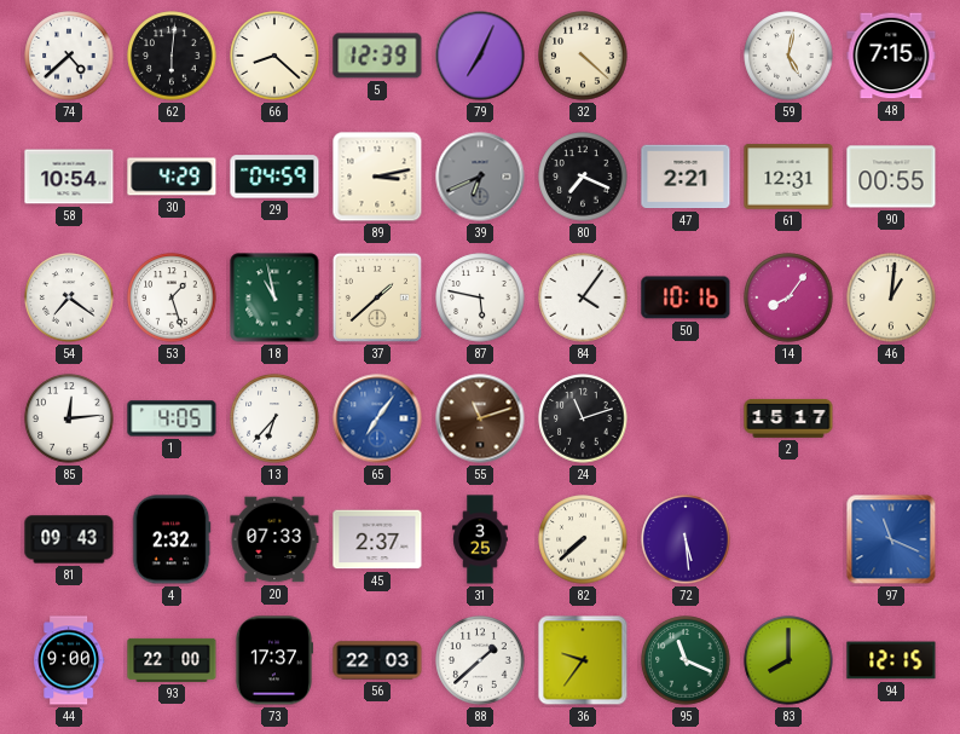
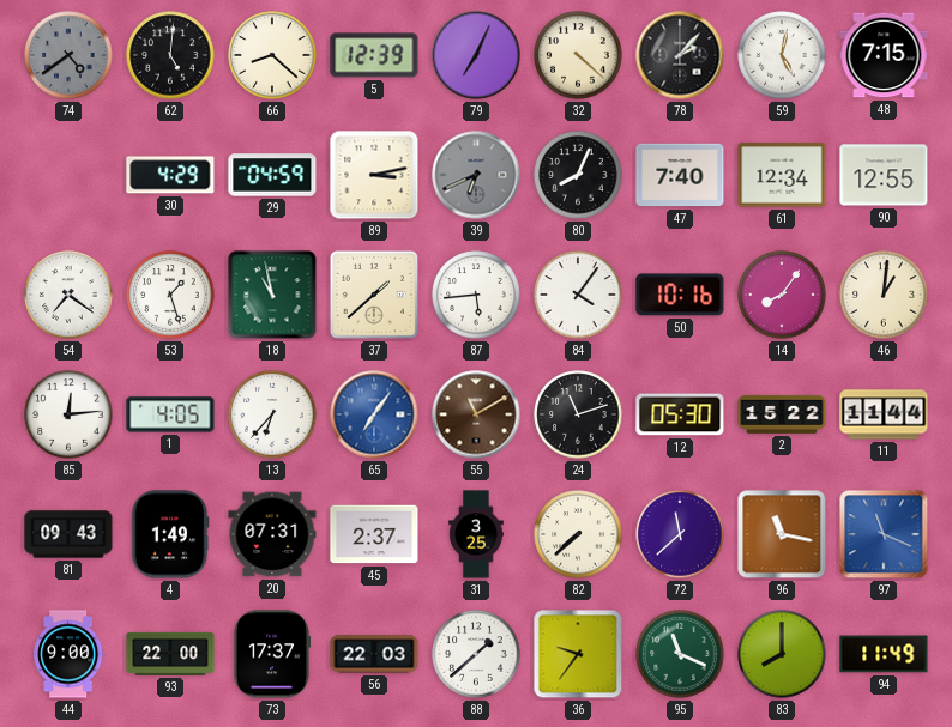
74: 4:38 -> 4:39 (68, 55)
74 dial: white -> grey (68, 55)
62: 6:01 -> 5:01 (170, 55)
78: none -> 2:07 (680, 55)
58: 10:54 -> none (69, 177)
80: 7:19 -> 8:04 (578, 175)
47: 2:21 -> 7:40 (680, 175)
61: 12:31 -> 12:34 (782, 175)
90: 00:55 -> 12:55 (884, 175)
87: 5:47 -> 5:44 (476, 295)
55: 11:12 -> 11:10 (476, 414)
12: none -> 05:30 (680, 414)
2: 15:17 -> 15:22 (782, 414)
11: none -> 11:44 (884, 414)
4: 2:32 -> 1:49 (170, 534)
20: 07:33 -> 07:31 (272, 534)
72: 5:29 -> 11:38 (680, 534)
96: none -> 11:17 (782, 534)
94: 12:15 -> 11:49 (884, 654)
